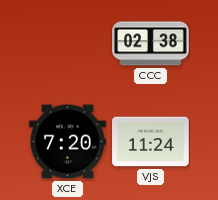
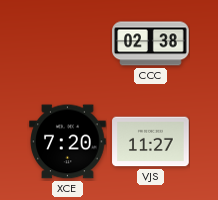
VJS: 11:24 -> 11:27 (151, 142)
